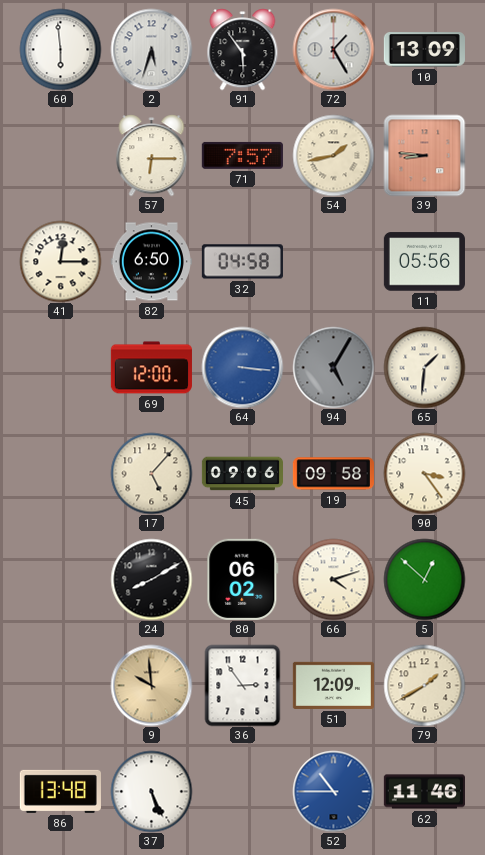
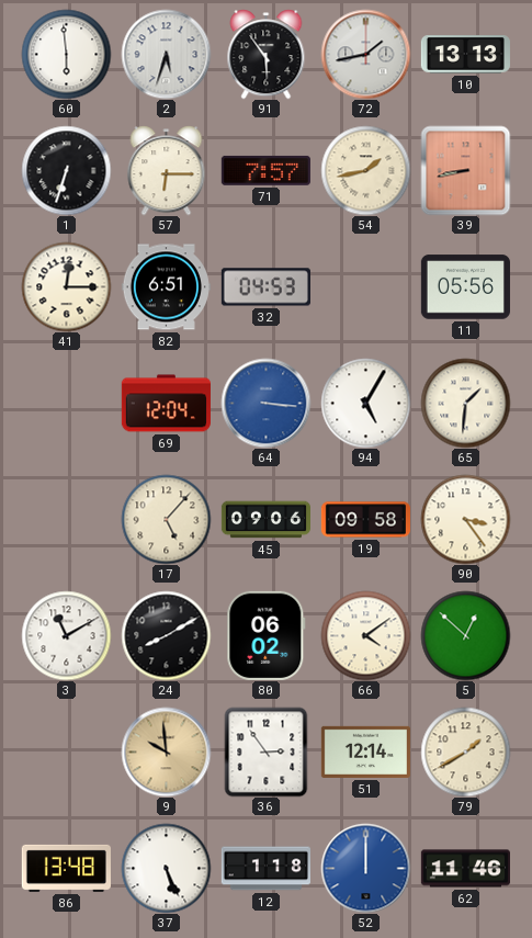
72: 1:25 -> 1:43 (365, 54)
10: 13:09 -> 13:13 (465, 55)
1: none -> 6:33 (66, 170)
39: 8:46 -> 8:43 (465, 170)
82: 6:50 -> 6:51 (166, 287)
32: 04:58 -> 04:53 (265, 287)
69: 12:00 -> 12:04 (166, 404)
94 dial: grey -> white (365, 403)
3: none -> 11:10 (66, 635)
66: 4:12 -> 4:09 (365, 635)
51: 12:09 -> 12:14 (365, 751)
12: none -> 1:18 (265, 869)
52: 10:45 -> 12:00 (365, 868)
